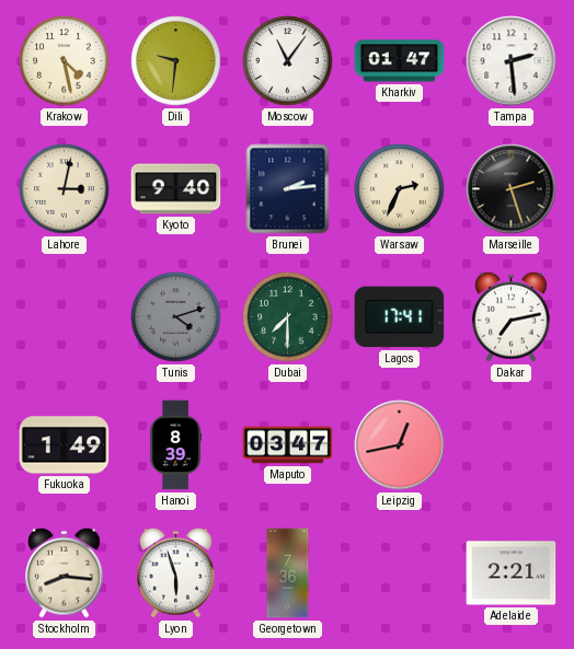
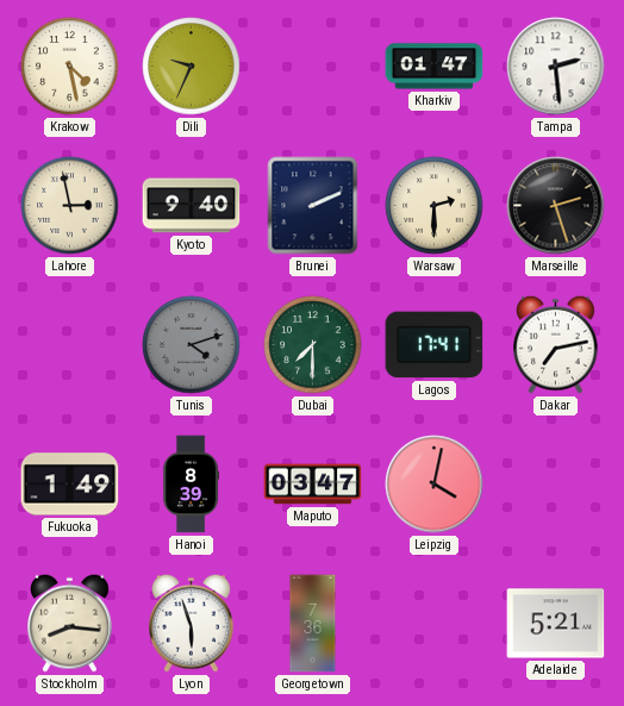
Dili: 9:31 -> 9:34 (192, 67)
Moscow: 11:06 -> none (288, 61)
Lahore: 3:02 -> 2:58 (70, 206)
Brunei: 2:14 -> 2:11 (313, 206)
Warsaw: 2:34 -> 2:30 (435, 206)
Leipzig: 12:43 -> 4:02 (435, 485)
Adelaide: 2:21 -> 5:21 (556, 624)
